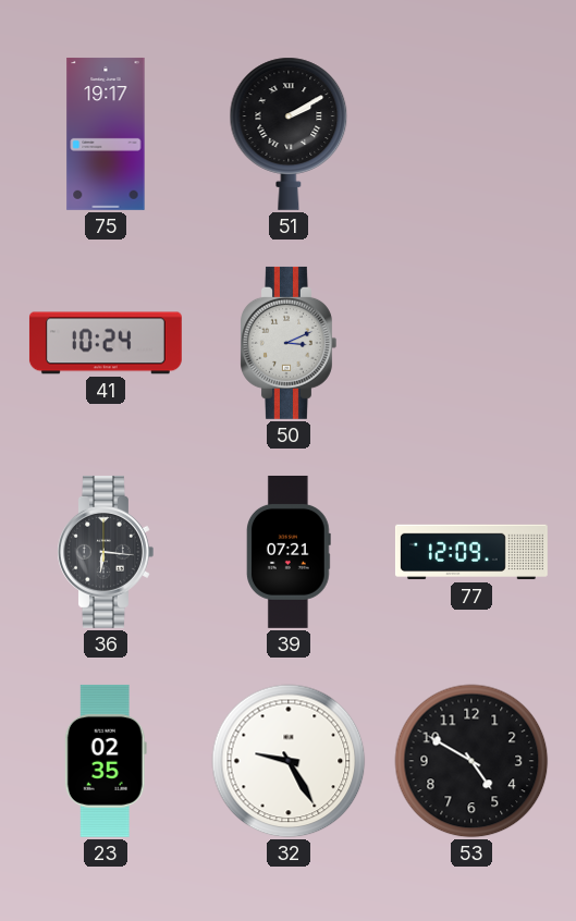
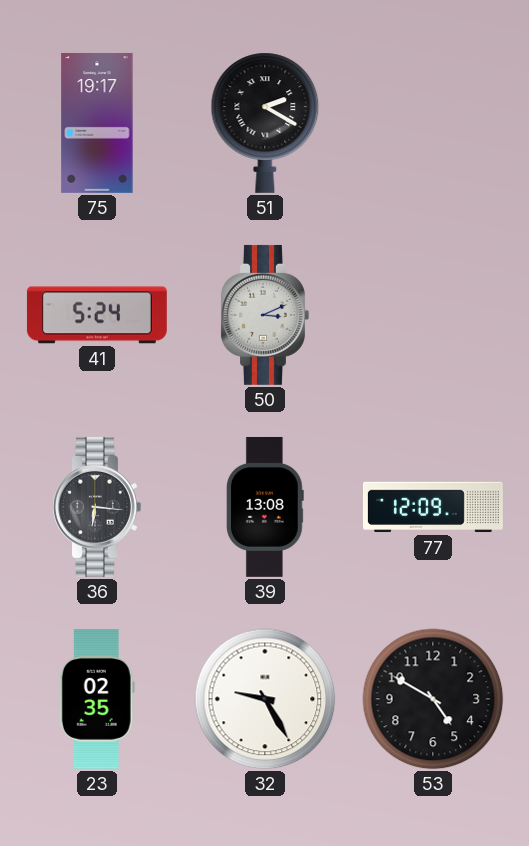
51: 2:10 -> 2:20 (265, 123)
41: 10:24 -> 5:24 (97, 315)
39: 07:21 -> 13:08 (265, 507)
